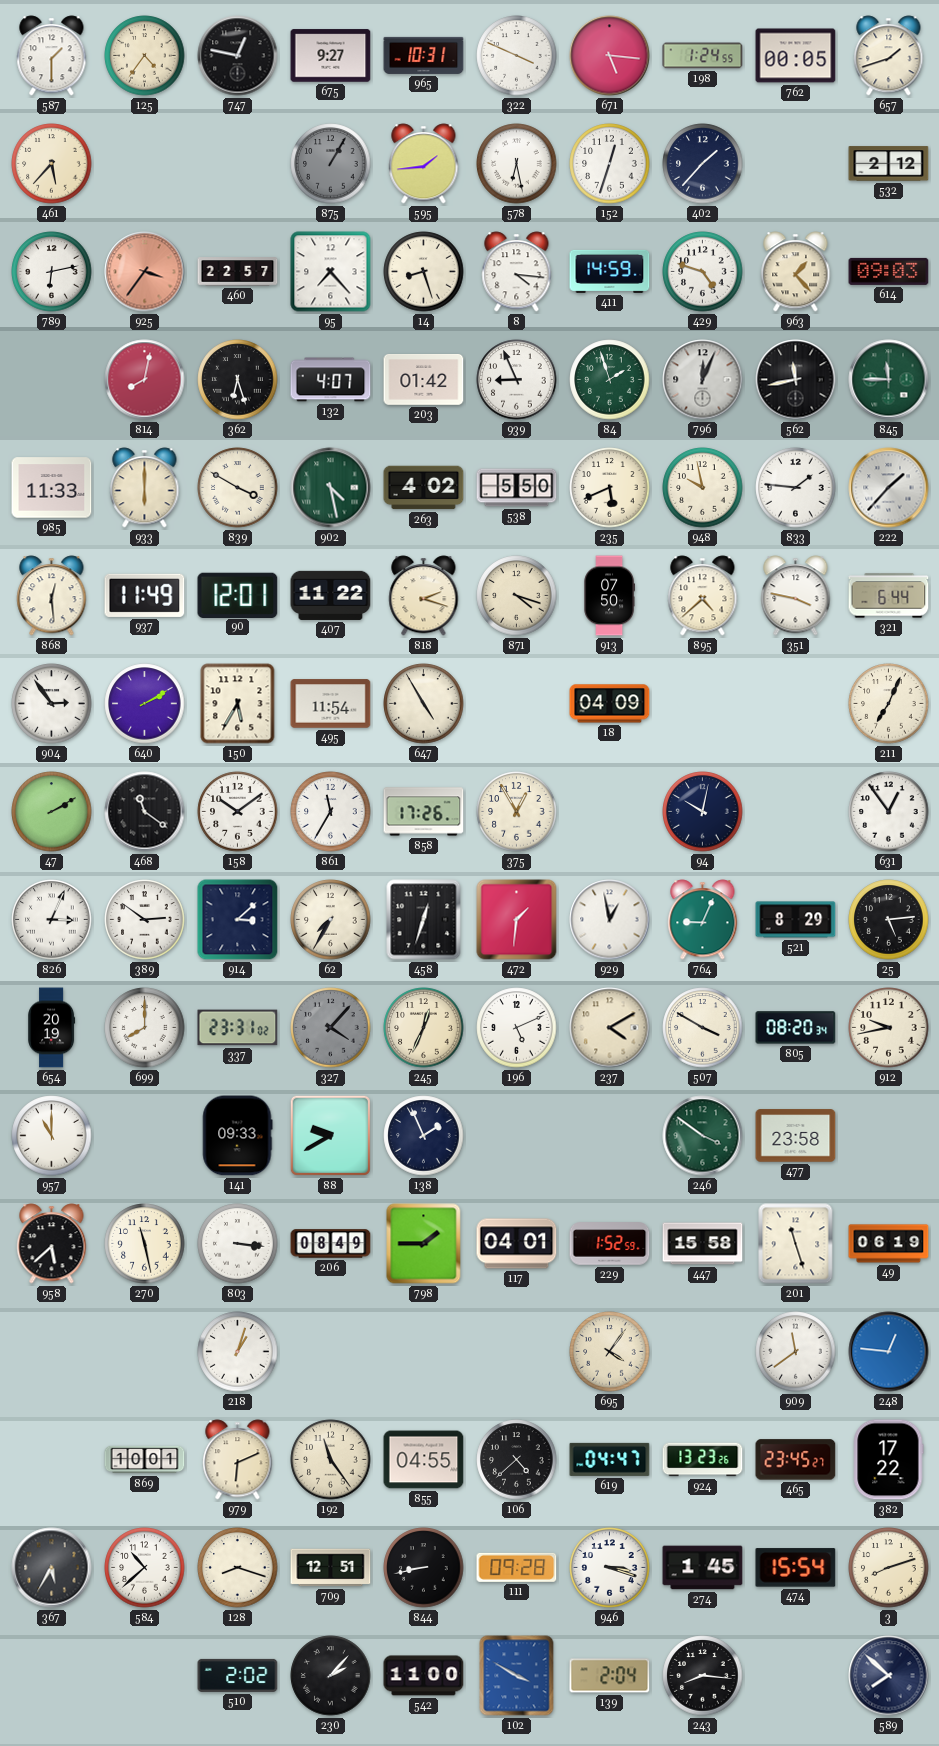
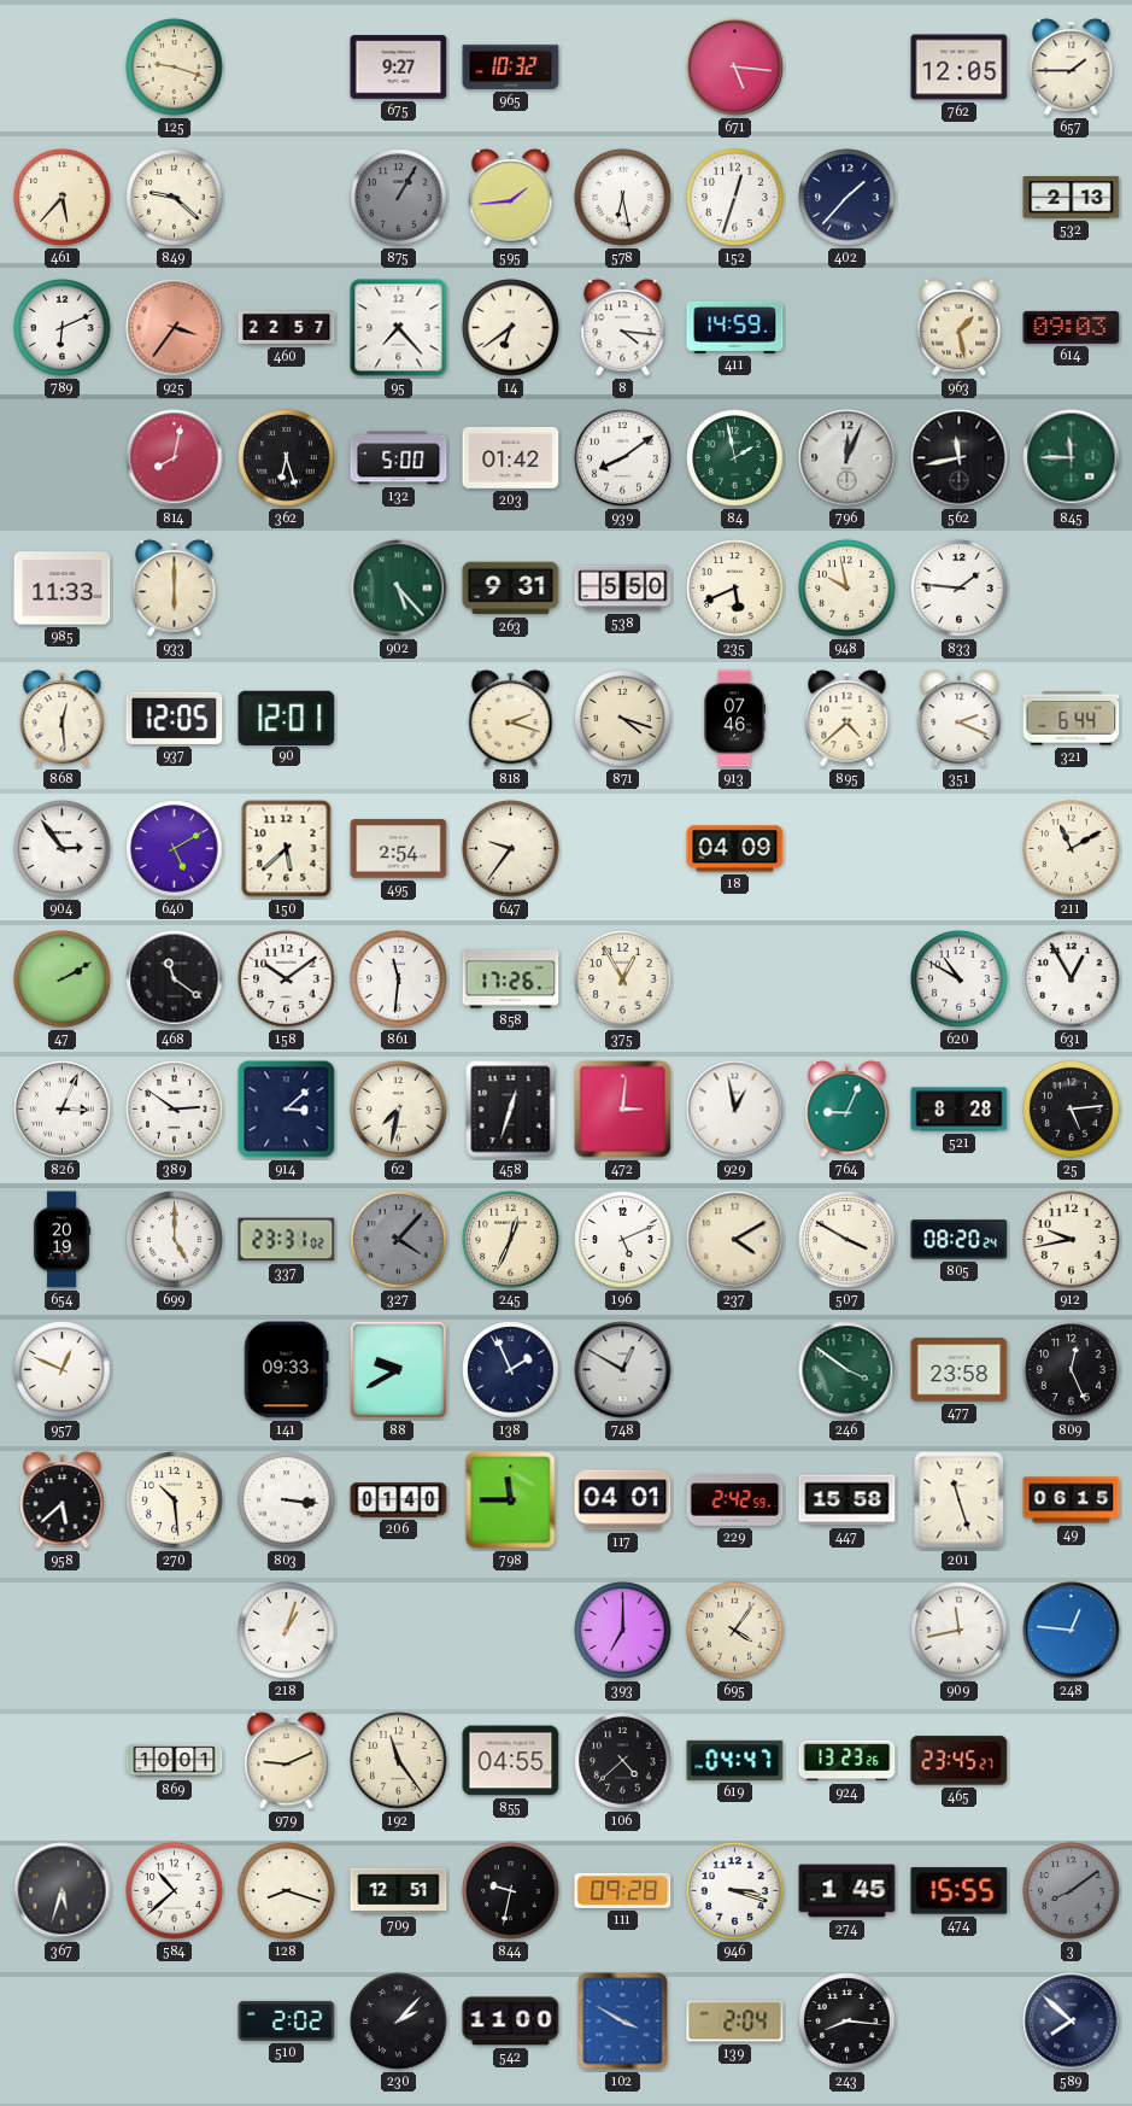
587: 1:30 -> none (52, 56)
125: 4:36 -> 9:18 (175, 68)
747: 12:47 -> none (238, 56)
965: 10:31 -> 10:32 (511, 66)
322: 3:49 -> none (517, 56)
198: 1:24 -> none (703, 56)
762: 00:05 -> 12:05 (960, 68)
657: 1:42 -> 1:45 (1072, 68)
849: none -> 9:22 (175, 198)
532: 2:12 -> 2:13 (1072, 198)
789: 6:13 -> 6:11 (63, 328)
14: 8:27 -> 6:39 (511, 328)
429: 4:48 -> none (703, 272)
963: 1:23 -> 1:28 (960, 328)
132: 4:07 -> 5:00 (399, 458)
939: 8:56 -> 8:09 (623, 458)
84: 1:57 -> 1:58 (735, 458)
839: 3:50 -> none (238, 488)
902: 4:28 -> 5:23 (399, 589)
263: 4:02 -> 9:31 (511, 589)
222: 1:37 -> none (889, 488)
937: 11:49 -> 12:05 (175, 718)
407: 11:22 -> none (331, 595)
913: 07:50 -> 07:46 (734, 719)
351: 3:47 -> 2:19 (960, 719)
640: 2:10 -> 5:10 (175, 849)
150: 5:35 -> 5:38 (287, 849)
495: 11:54 -> 2:54 (399, 849)
647: 4:55 -> 9:36 (511, 849)
211: 7:04 -> 11:10 (1072, 849)
861: 11:35 -> 11:31 (399, 979)
94: 10:02 -> none (703, 812)
620: none -> 10:50 (960, 979)
631: 12:54 -> 12:55 (1072, 979)
62: 7:35 -> 7:32 (399, 1110)
472: 1:31 -> 3:01 (623, 1110)
521: 8:29 -> 8:28 (960, 1110)
699: 8:00 -> 5:00 (175, 1240)
805: 08:20:34 -> 08:20:24 (960, 1240)
957: 11:00 -> 12:49 (63, 1370)
748: none -> 12:50 (623, 1370)
809: none -> 12:26 (1072, 1370)
270: 11:28 -> 10:29 (175, 1500)
206: 08:49 -> 01:40 (399, 1500)
798: 1:45 -> 11:45 (511, 1500)
229: 1:52 -> 2:42 (735, 1500)
49: 06:19 -> 06:15 (1072, 1500)
393: none -> 7:00 (623, 1631)
909: 11:39 -> 11:43 (960, 1631)
979: 6:11 -> 9:11 (287, 1761)
382: 17:22 -> none (889, 1460)
367: 5:35 -> 5:33 (63, 1891)
844: 8:43 -> 9:32 (511, 1891)
474: 15:54 -> 15:55 (960, 1891)
3: 8:12 -> 8:09 (1072, 1891)
3 dial: cream -> grey (1072, 1891)
